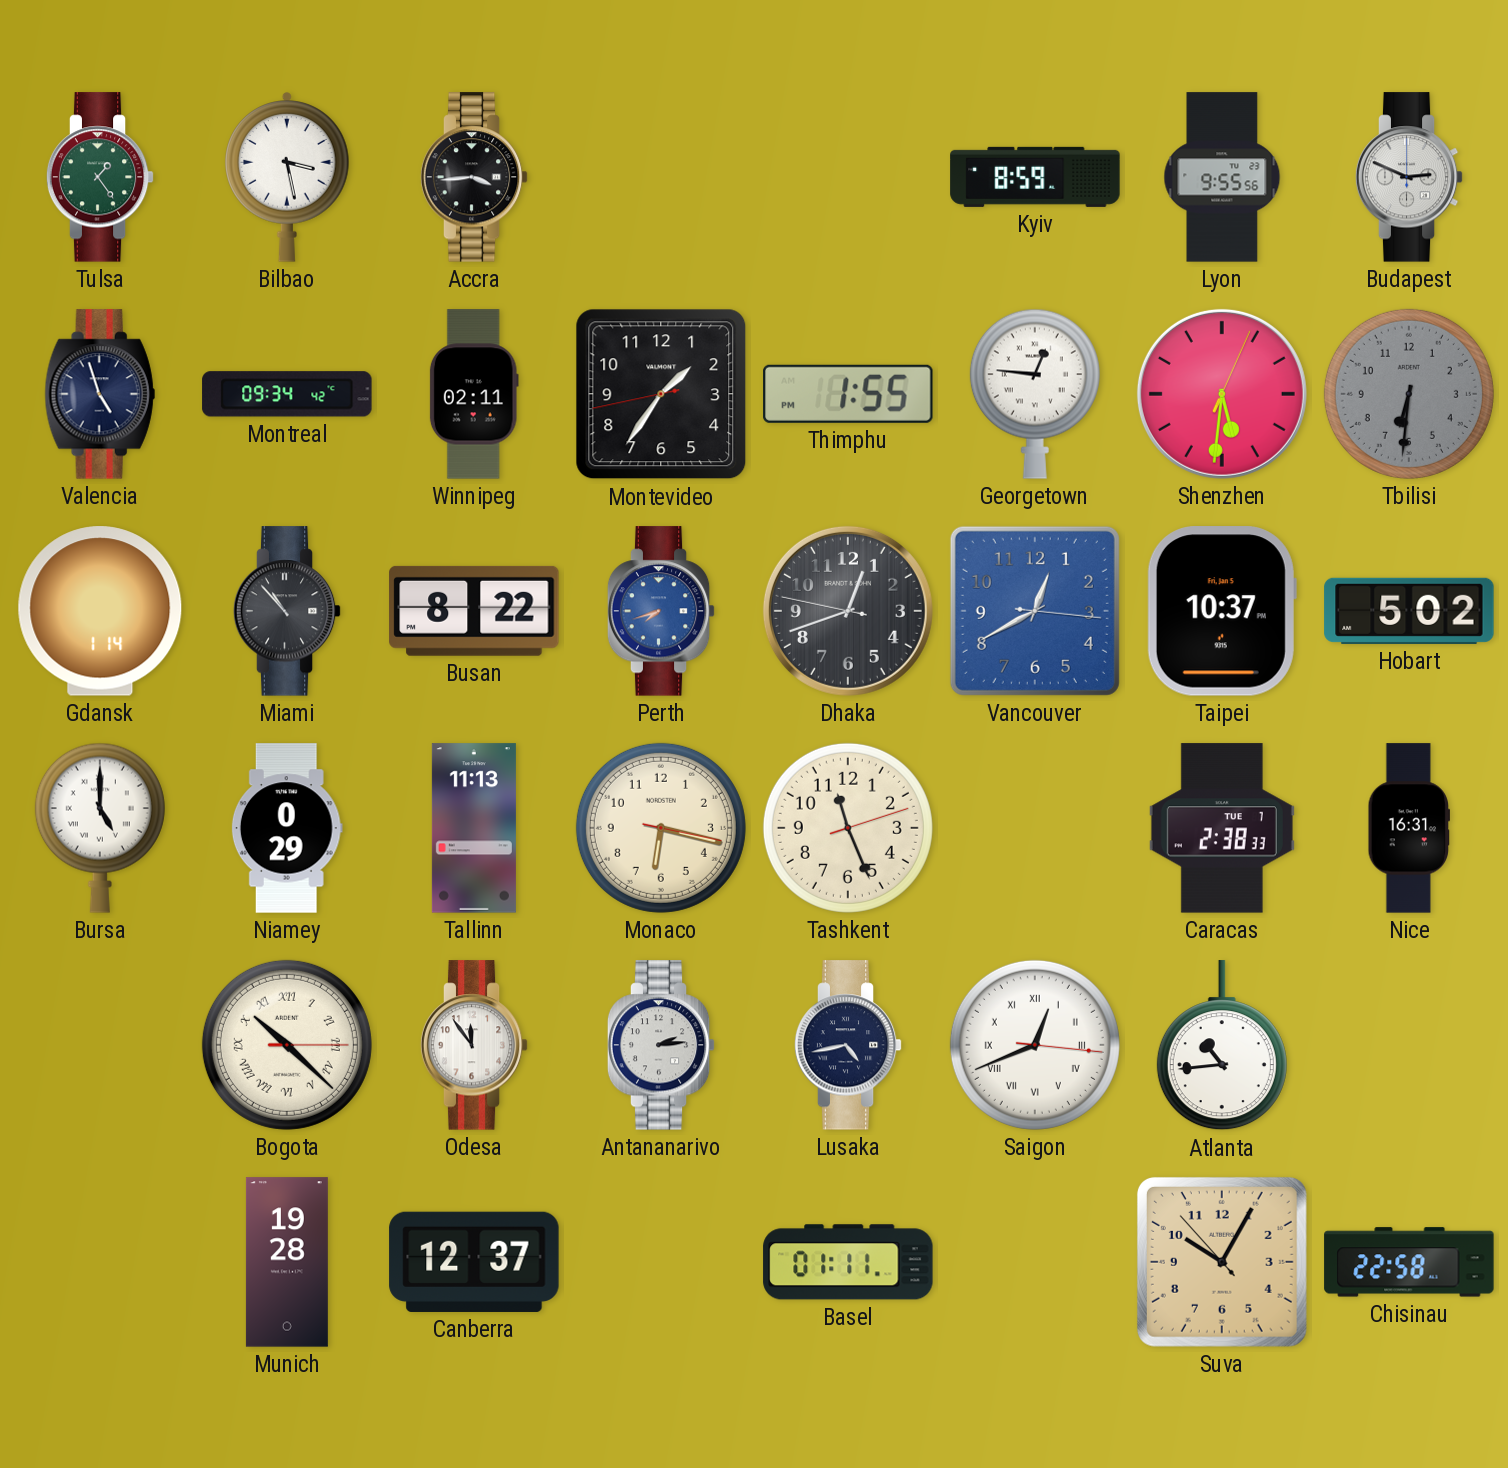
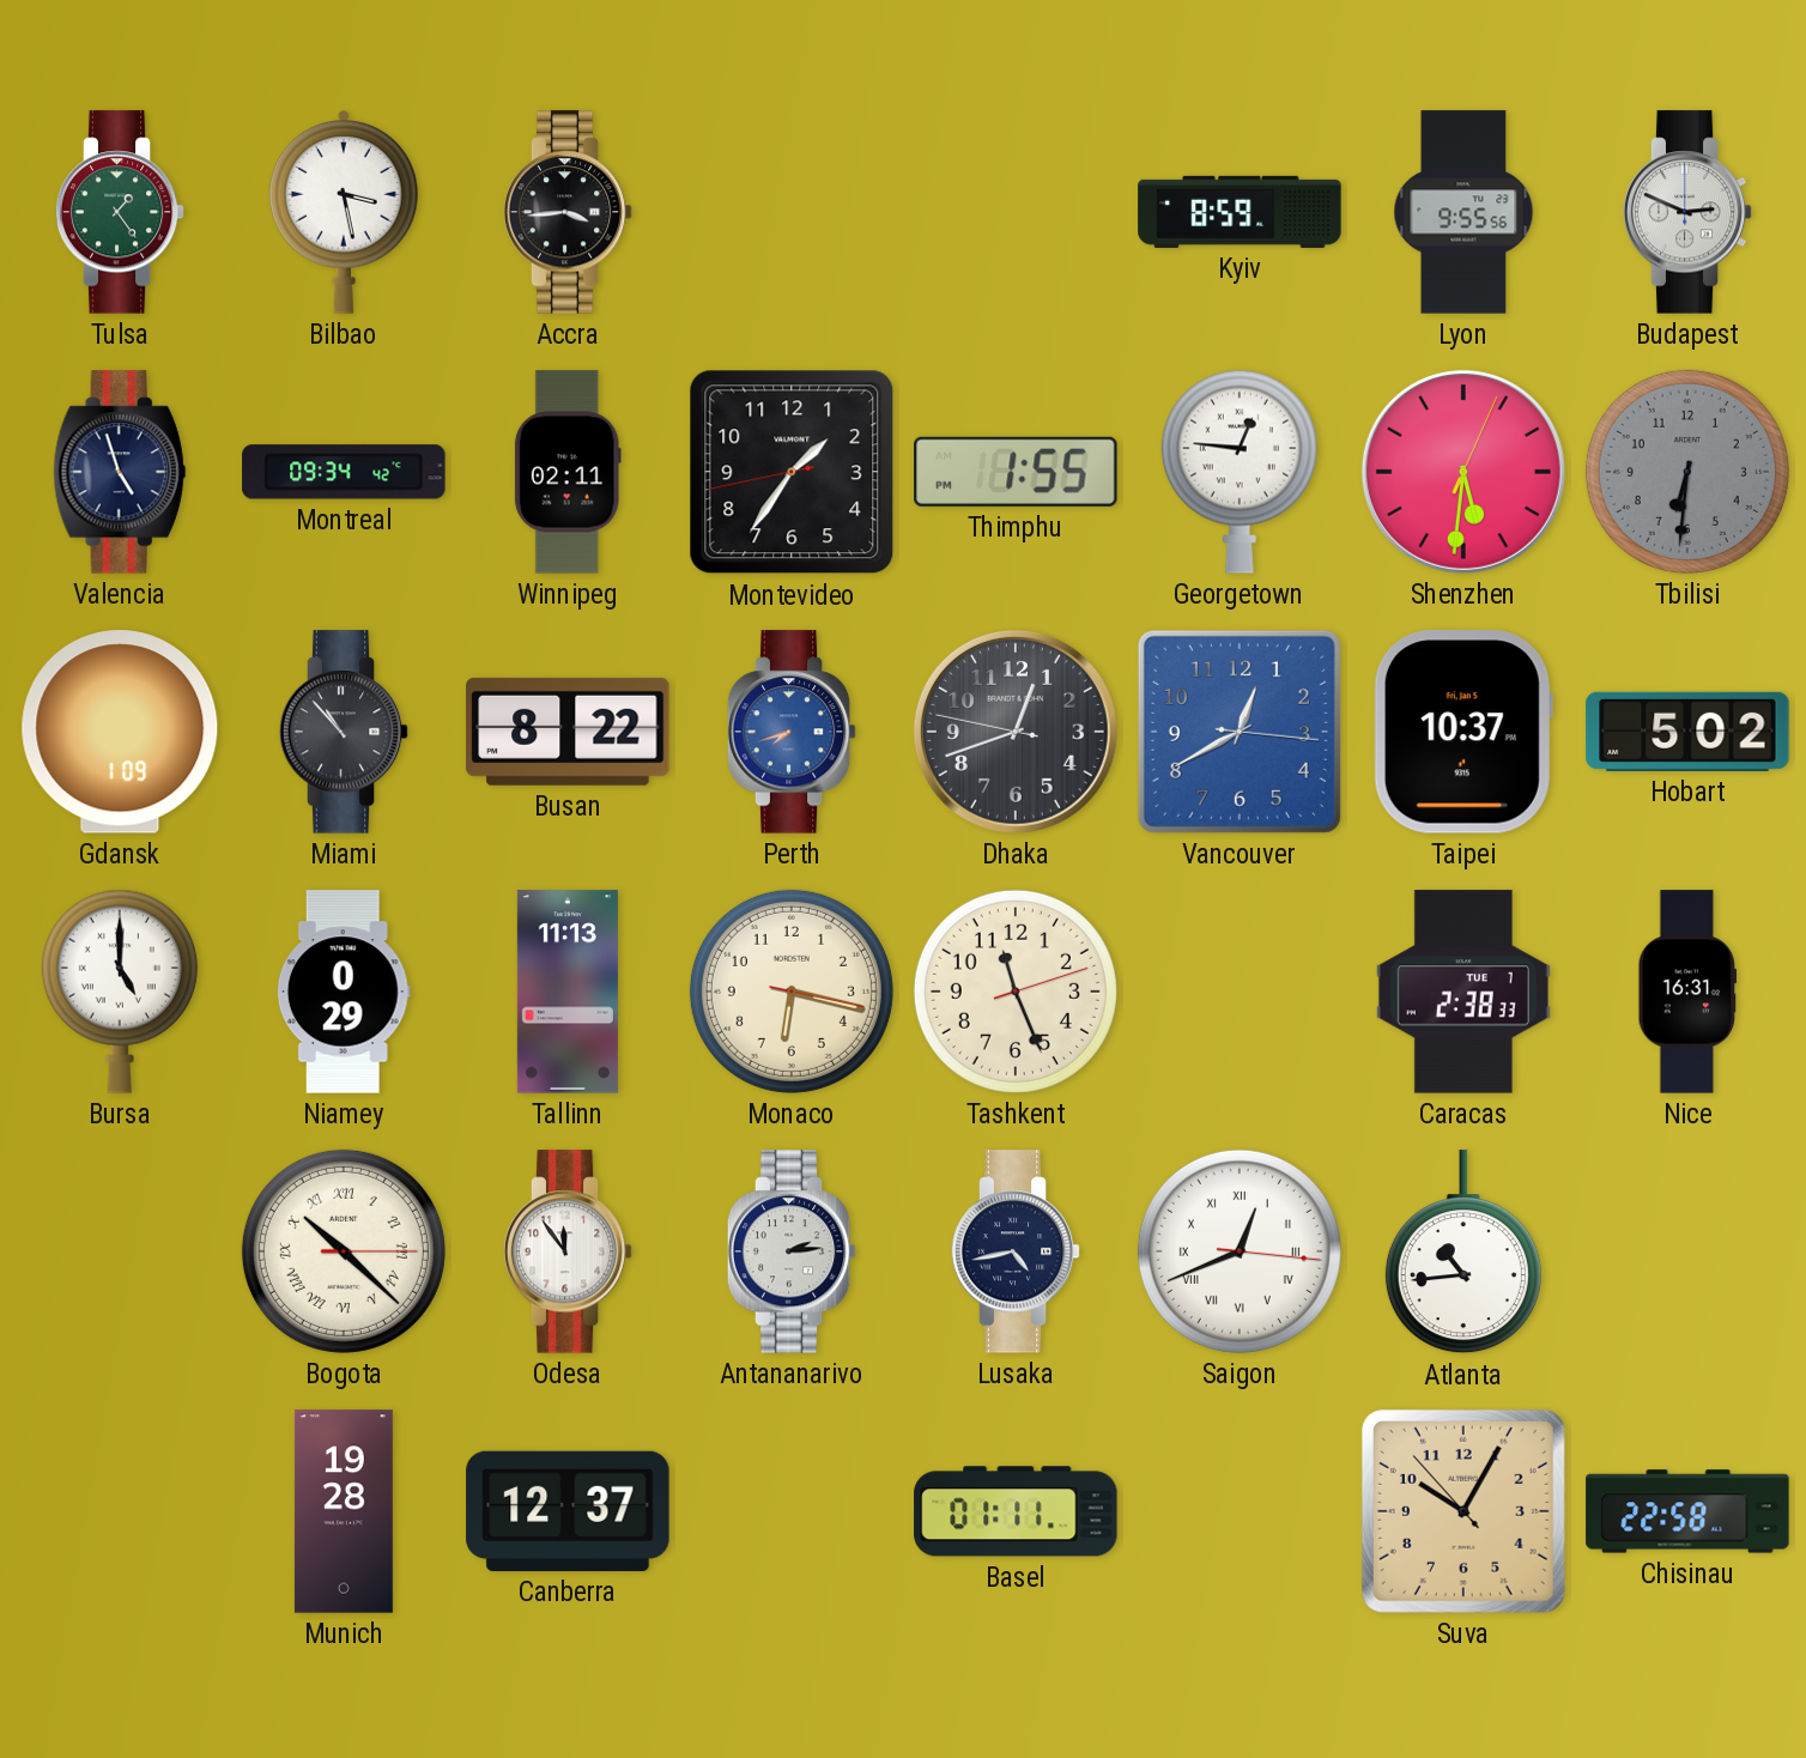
Gdansk: 1:14 -> 1:09 (120, 732)
